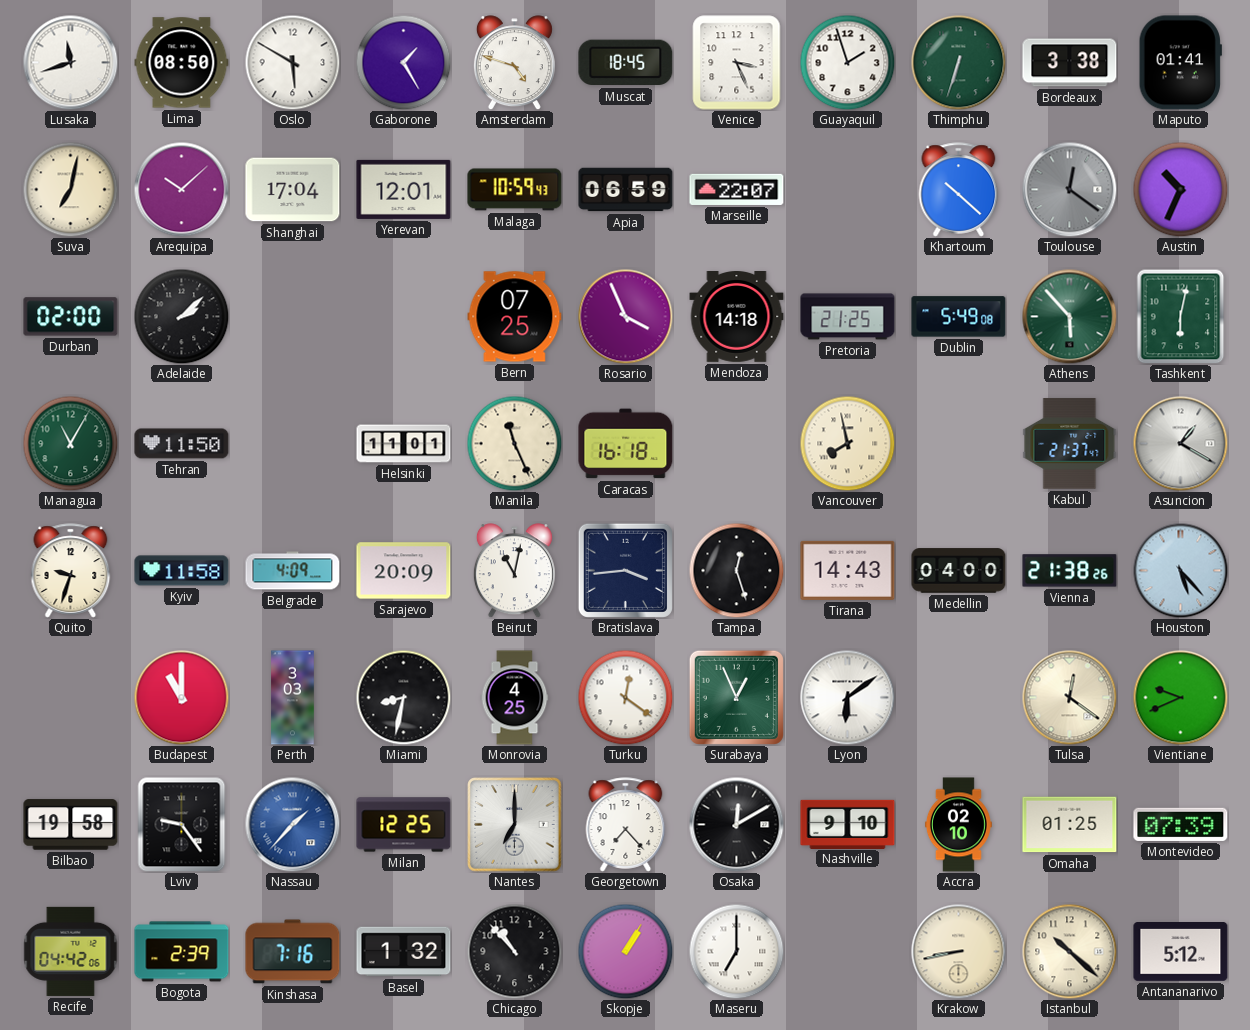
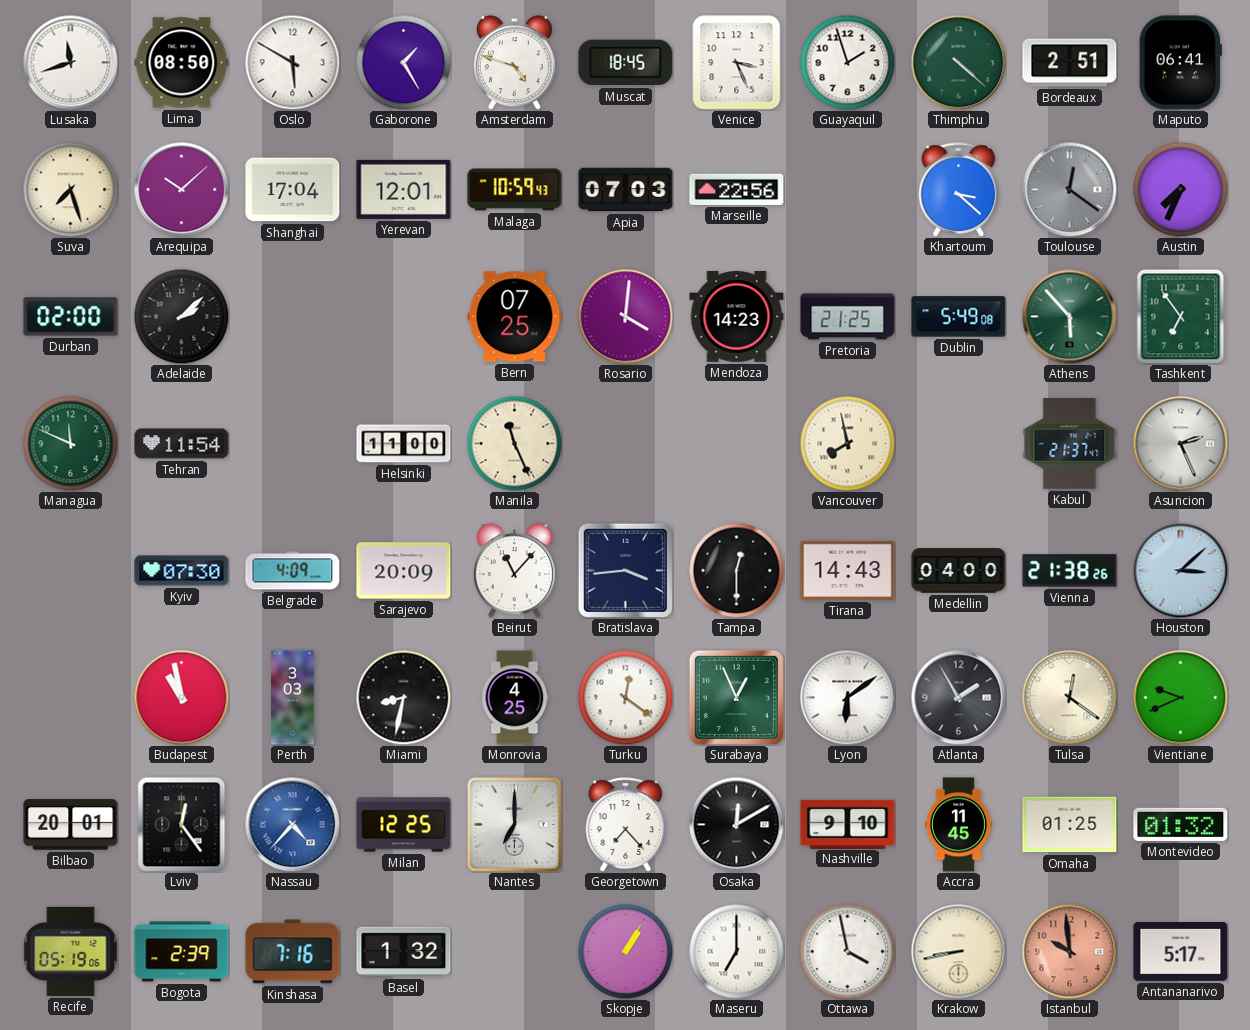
Thimphu: 6:33 -> 4:22 (958, 62)
Bordeaux: 3:38 -> 2:51 (1070, 63)
Maputo: 01:41 -> 06:41 (1180, 63)
Suva: 7:02 -> 7:27 (70, 189)
Apia: 06:59 -> 07:03 (626, 190)
Marseille: 22:07 -> 22:56 (737, 189)
Khartoum: 10:22 -> 3:22 (959, 190)
Austin: 10:34 -> 7:34 (1180, 189)
Rosario: 3:56 -> 4:01 (625, 316)
Mendoza: 14:18 -> 14:23 (737, 317)
Tashkent: 6:02 -> 6:54 (1181, 316)
Managua: 11:05 -> 11:49 (70, 443)
Tehran: 11:50 -> 11:54 (182, 444)
Helsinki: 11:01 -> 11:00 (404, 444)
Caracas: 16:18 -> none (626, 444)
Asuncion: 1:20 -> 2:26 (1180, 443)
Quito: 9:33 -> none (71, 571)
Kyiv: 11:58 -> 07:30 (182, 571)
Beirut: 11:02 -> 11:07 (514, 571)
Tampa: 12:27 -> 12:30 (736, 570)
Houston: 5:23 -> 3:08 (1180, 570)
Budapest: 11:00 -> 10:58 (181, 697)
Atlanta: none -> 1:55 (958, 697)
Bilbao: 19:58 -> 20:01 (71, 825)
Lviv: 9:24 -> 12:24 (182, 824)
Nassau: 1:37 -> 4:37 (292, 824)
Accra: 02:10 -> 11:45 (958, 825)
Montevideo: 07:39 -> 01:32 (1181, 824)
Recife: 04:42 -> 05:19 (71, 951)
Chicago: 10:53 -> none (514, 951)
Ottawa: none -> 3:58 (847, 951)
Istanbul: 10:22 -> 9:59 (1069, 951)
Istanbul dial: cream -> salmon (1069, 951)
Antananarivo: 5:12 -> 5:17 (1181, 952)
